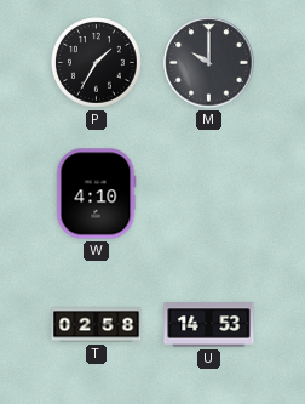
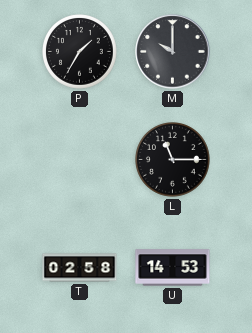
W: 4:10 -> none (96, 194)
L: none -> 11:15 (173, 160)
